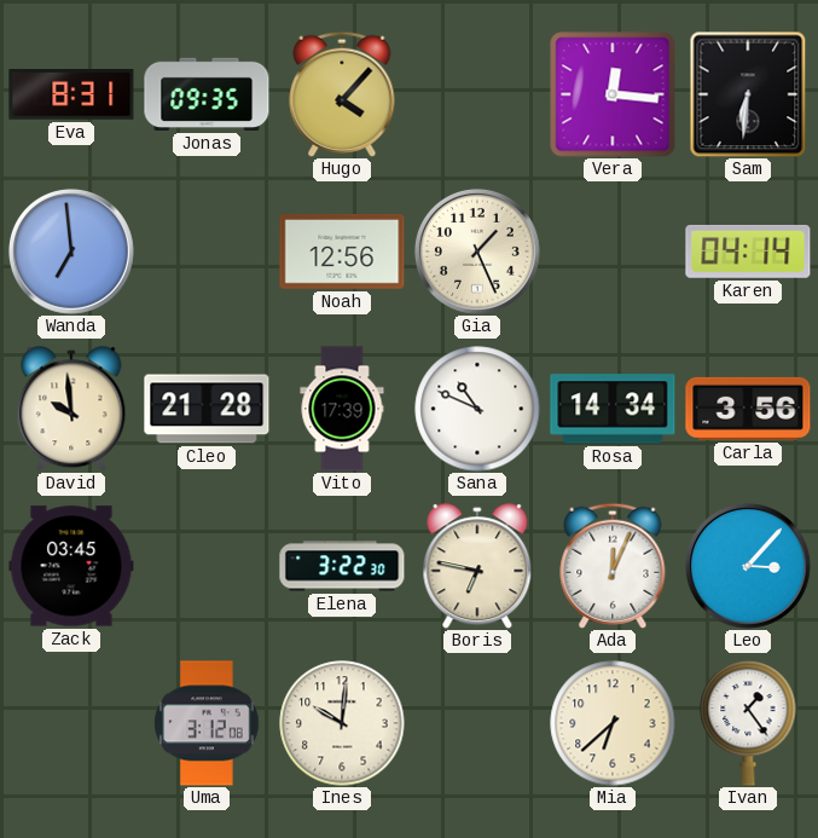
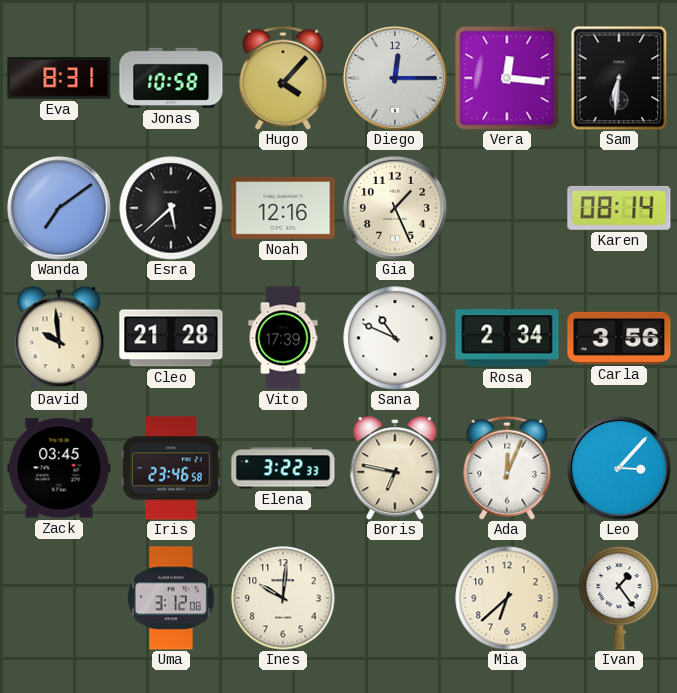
Jonas: 09:35 -> 10:58 (171, 78)
Diego: none -> 12:15 (395, 78)
Wanda: 6:59 -> 7:09 (59, 208)
Esra: none -> 5:38 (171, 208)
Noah: 12:56 -> 12:16 (283, 209)
Karen: 04:14 -> 08:14 (619, 208)
Rosa: 14:34 -> 2:34 (507, 338)
Iris: none -> 23:46 (171, 468)
Elena: 3:22:30 -> 3:22:33 (283, 468)
